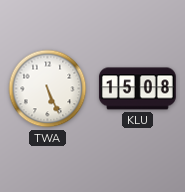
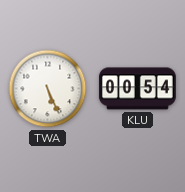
KLU: 15:08 -> 00:54 (137, 89)
